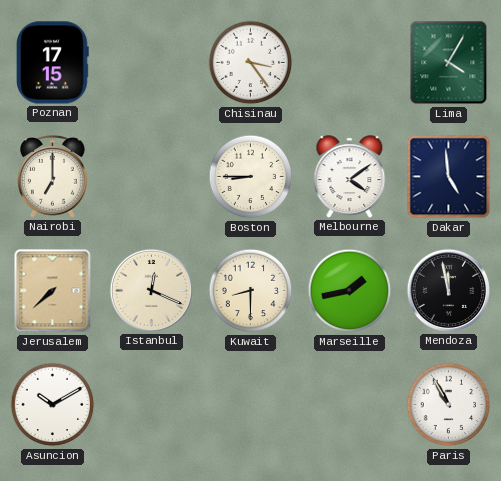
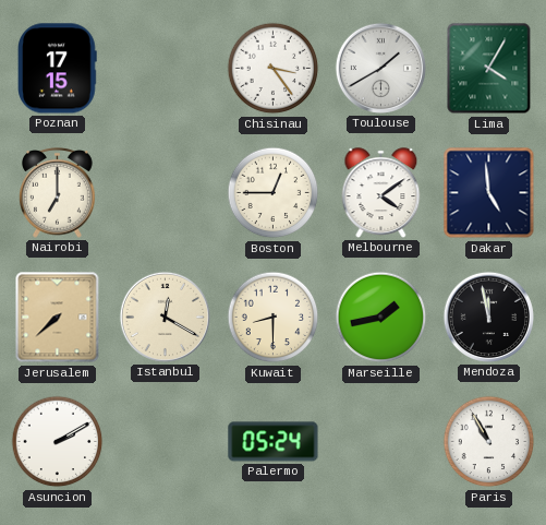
Toulouse: none -> 1:40 (380, 68)
Boston: 8:45 -> 12:45 (274, 193)
Istanbul: 12:19 -> 12:20 (165, 317)
Asuncion: 10:10 -> 2:10 (58, 442)
Palermo: none -> 05:24 (274, 442)
